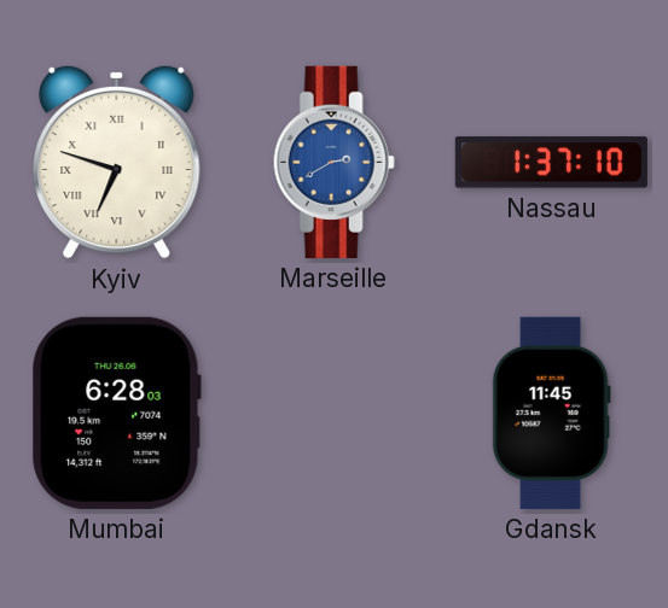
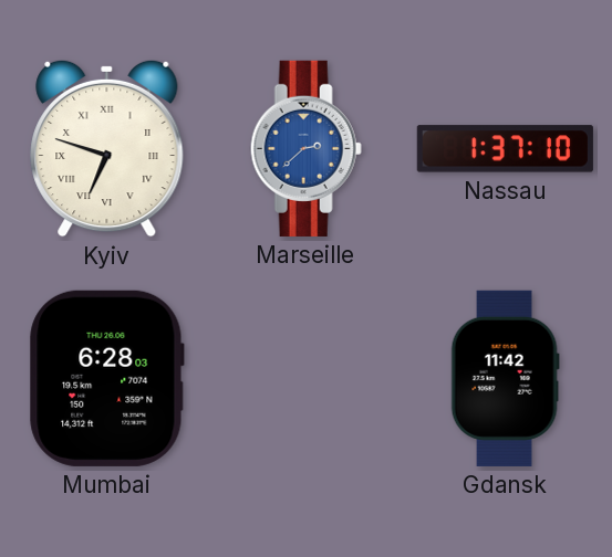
Marseille: 2:40 -> 2:38 (305, 148)
Gdansk: 11:45 -> 11:42 (505, 378)
